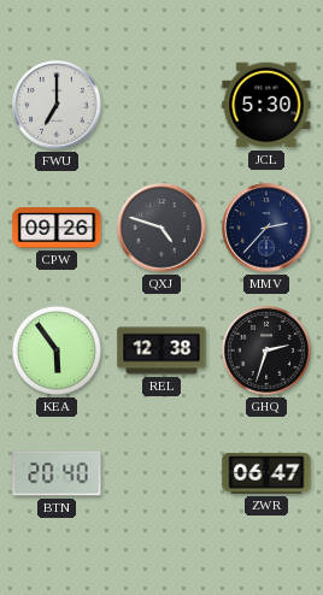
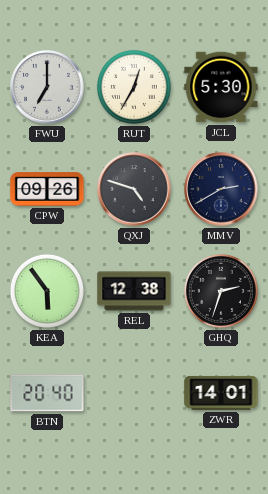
RUT: none -> 12:35 (134, 87)
MMV: 2:37 -> 2:40 (221, 189)
ZWR: 06:47 -> 14:01 (221, 393)
